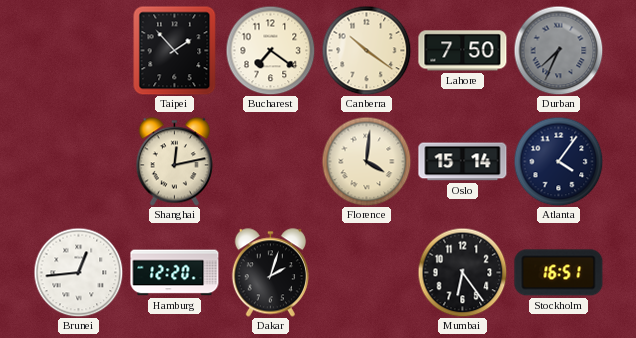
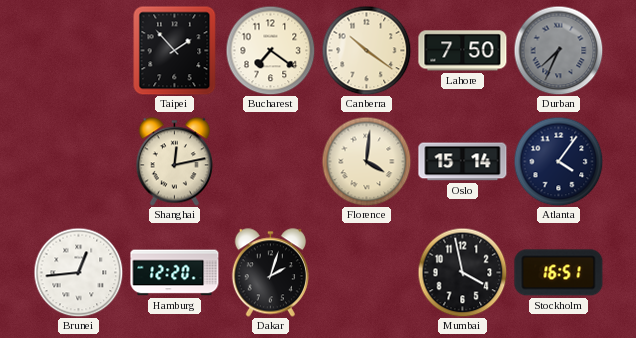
Mumbai: 6:24 -> 3:58 (462, 272)
